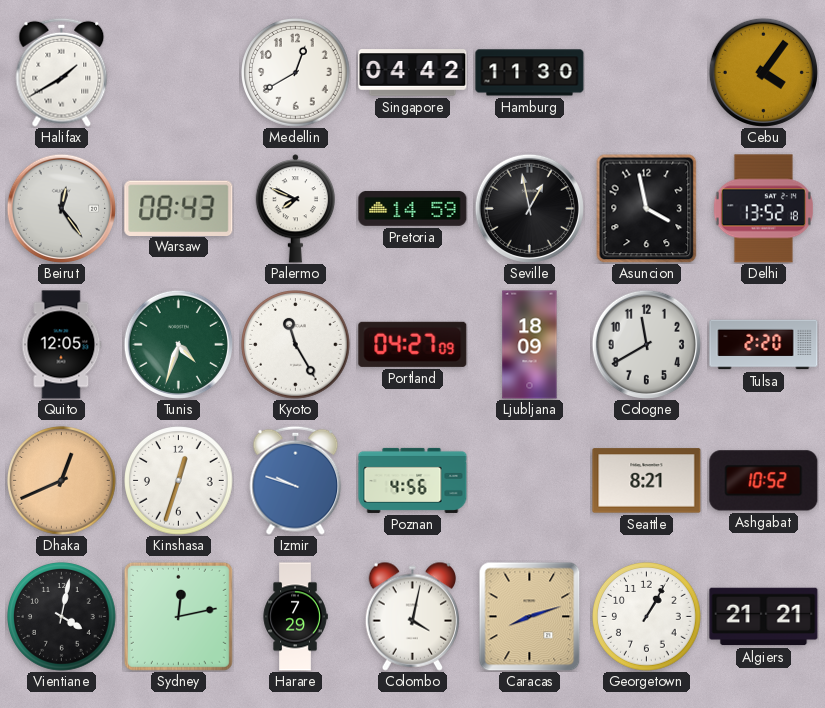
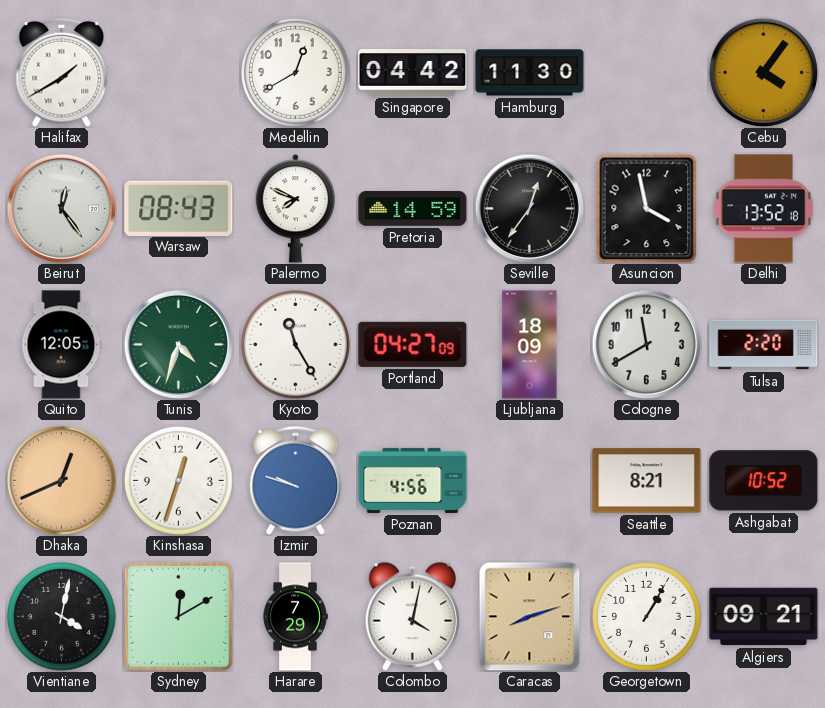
Seville: 12:58 -> 12:36 (529, 208)
Sydney: 12:13 -> 12:10 (178, 616)
Algiers: 21:21 -> 09:21 (764, 617)
